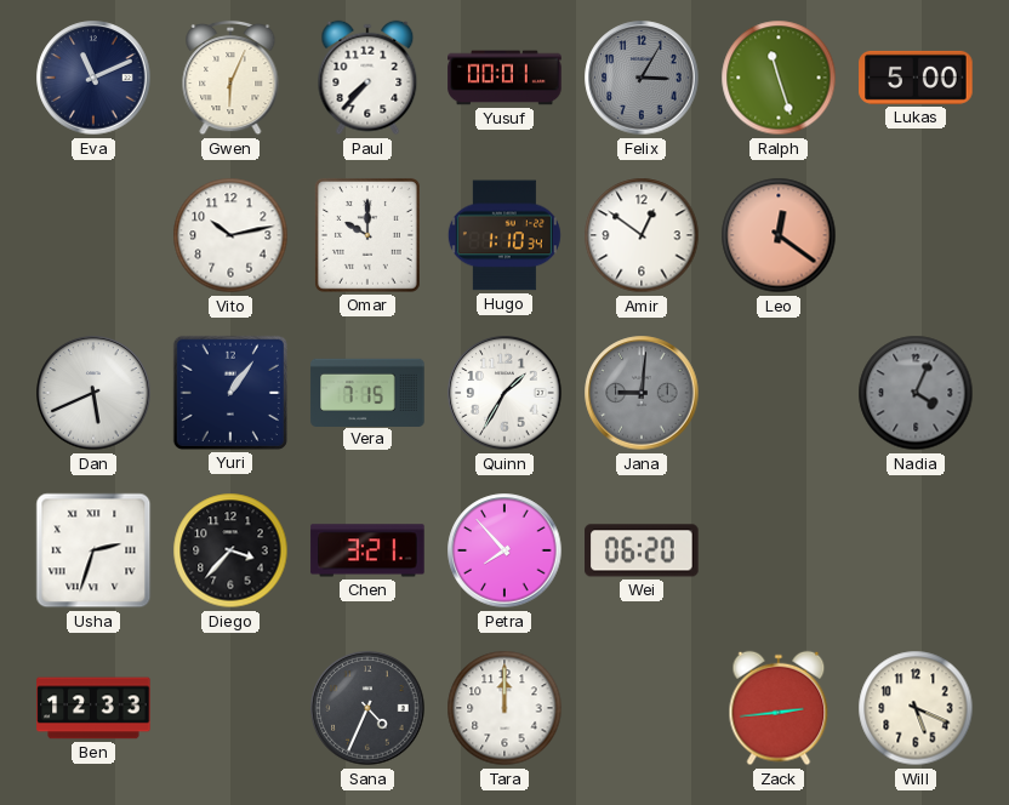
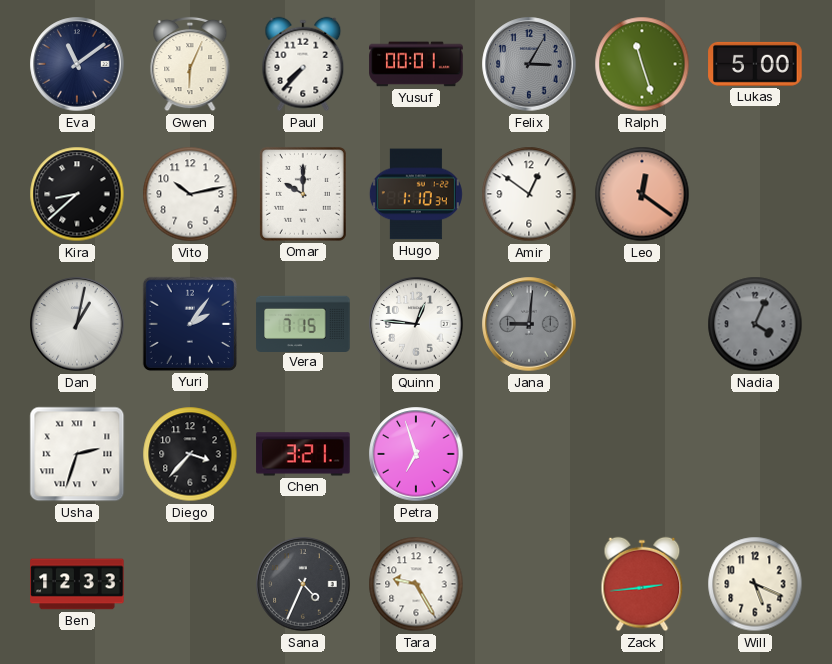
Eva: 11:11 -> 11:09 (77, 64)
Kira: none -> 8:38 (77, 194)
Dan: 5:41 -> 1:02 (77, 324)
Yuri: 1:06 -> 2:06 (190, 324)
Quinn: 1:35 -> 12:46 (416, 324)
Petra: 7:53 -> 6:57 (416, 454)
Wei: 06:20 -> none (642, 550)
Tara: 12:00 -> 9:25 (416, 584)
